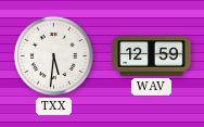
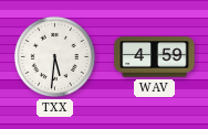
WAV: 12:59 -> 4:59 (155, 57)
